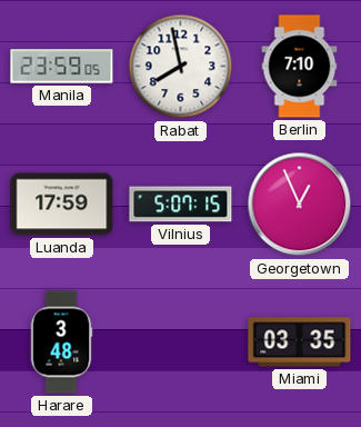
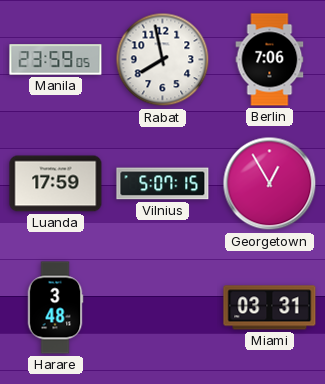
Berlin: 7:10 -> 7:06 (270, 60)
Georgetown: 12:56 -> 12:55 (270, 184)
Miami: 03:35 -> 03:31 (270, 308)
